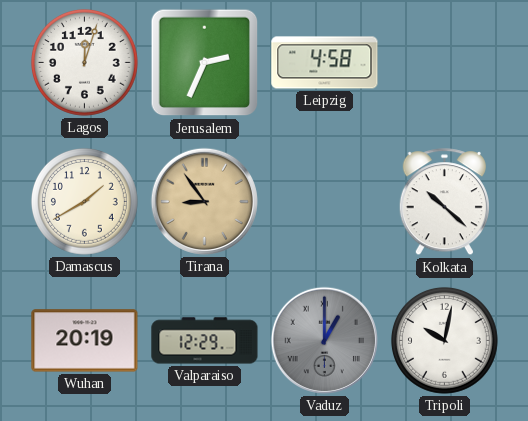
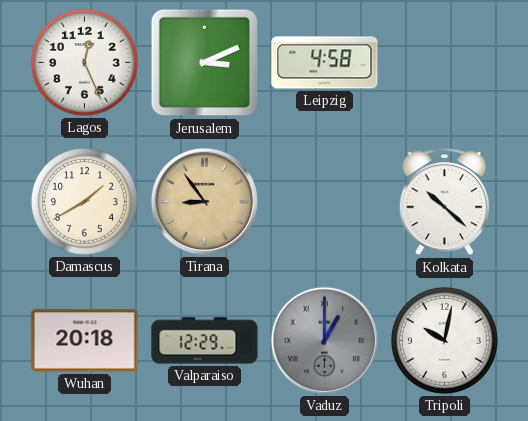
Lagos: 12:03 -> 12:26 (84, 62)
Jerusalem: 2:34 -> 3:11 (205, 63)
Wuhan: 20:19 -> 20:18 (85, 341)
